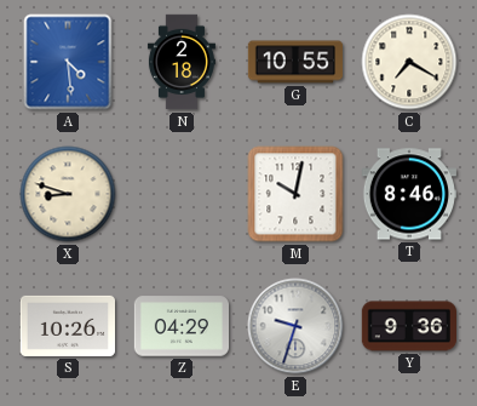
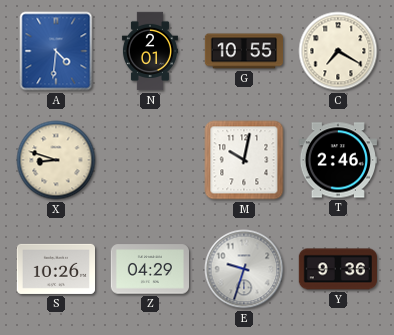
A: 4:29 -> 4:31 (56, 51)
N: 2:18 -> 2:01 (150, 51)
T: 8:46 -> 2:46 (337, 160)
